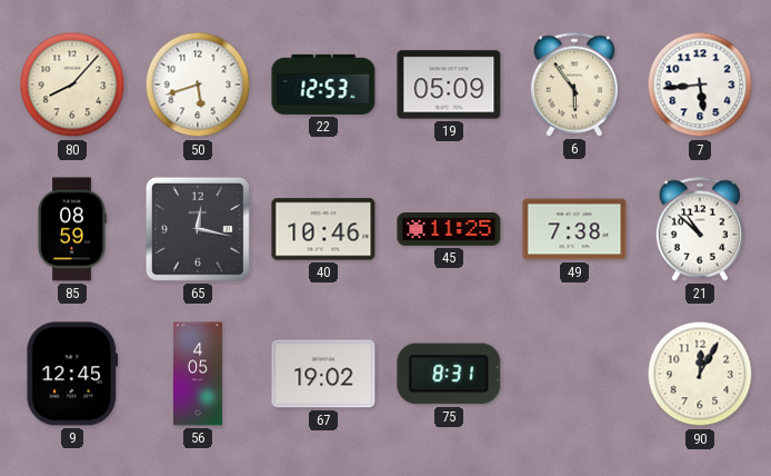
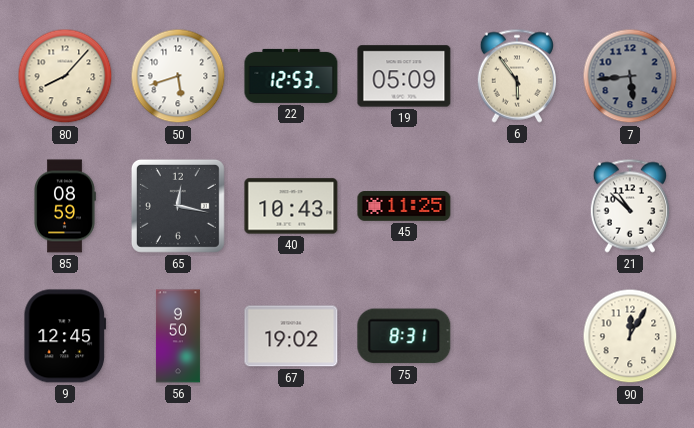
7 dial: white -> grey (630, 76)
40: 10:46 -> 10:43 (291, 206)
49: 7:38 -> none (574, 229)
56: 4:05 -> 9:50 (178, 336)
